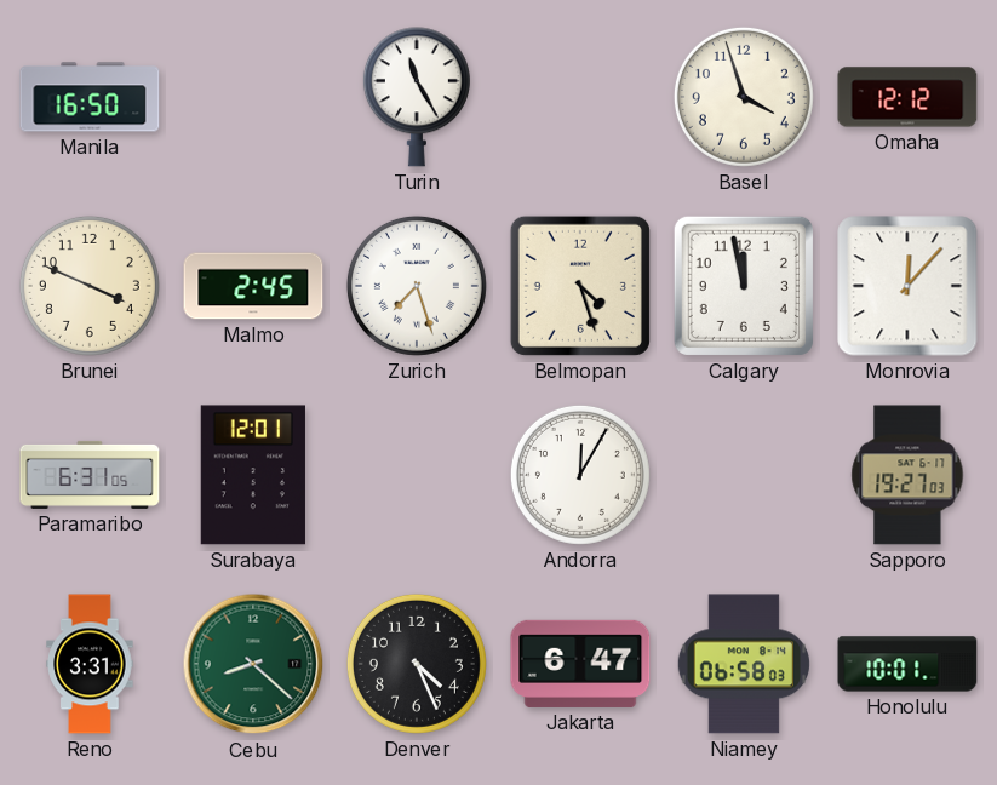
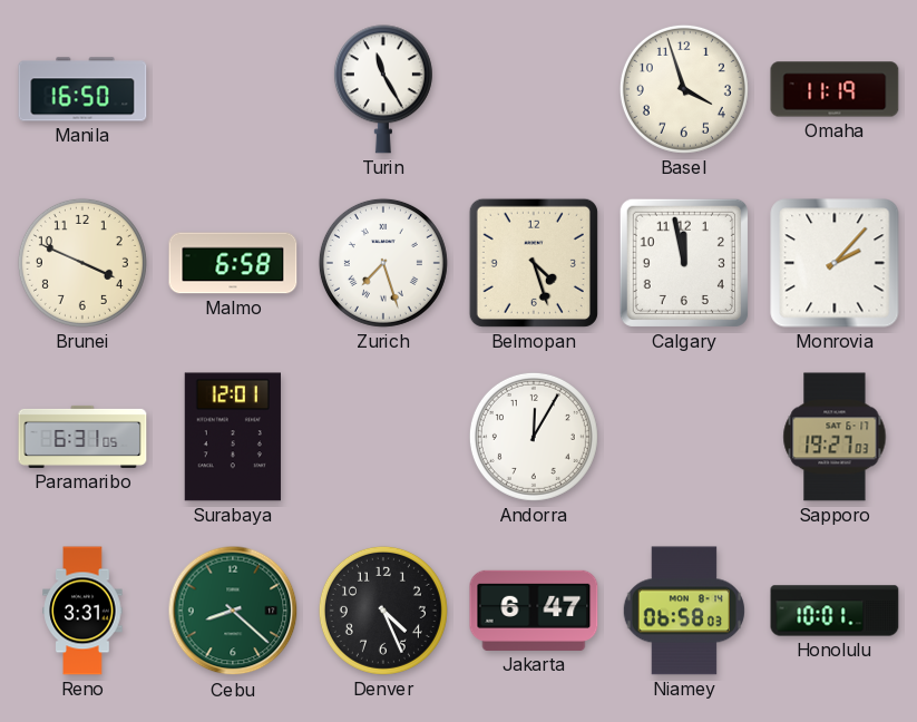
Omaha: 12:12 -> 11:19 (835, 89)
Malmo: 2:45 -> 6:58 (233, 263)
Monrovia: 12:07 -> 2:07 (835, 263)
